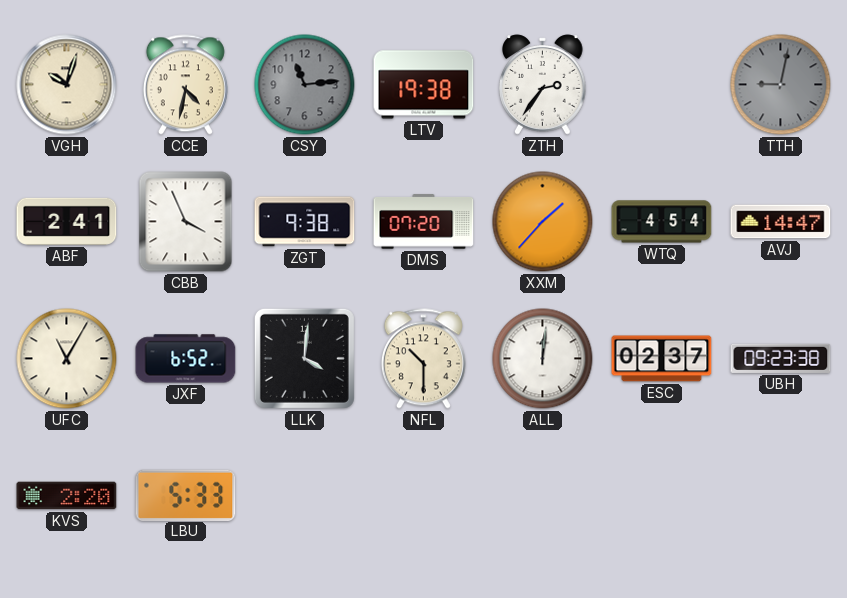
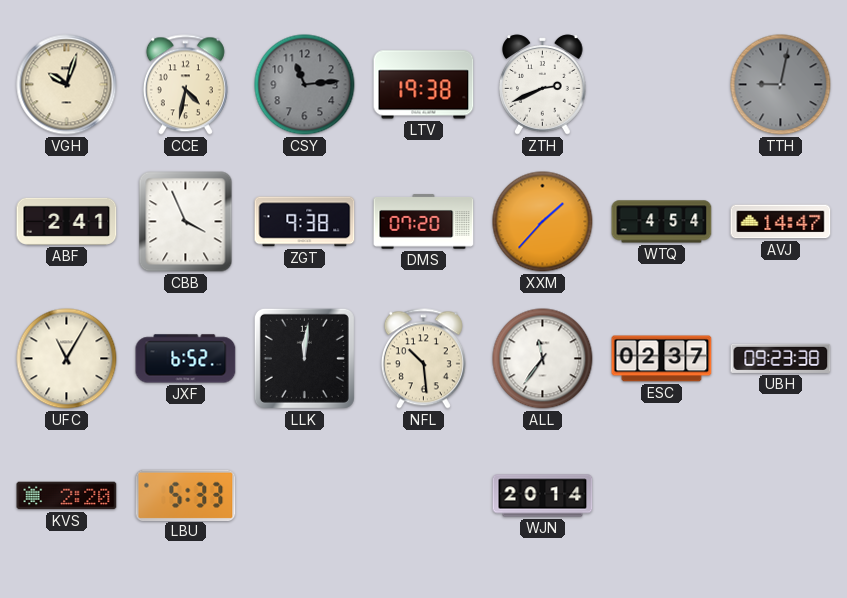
ZTH: 2:36 -> 2:41 (543, 85)
LLK: 4:01 -> 12:01 (304, 358)
NFL: 10:30 -> 10:29 (423, 359)
ALL: 12:01 -> 11:36 (543, 359)
WJN: none -> 20:14 (543, 496)
